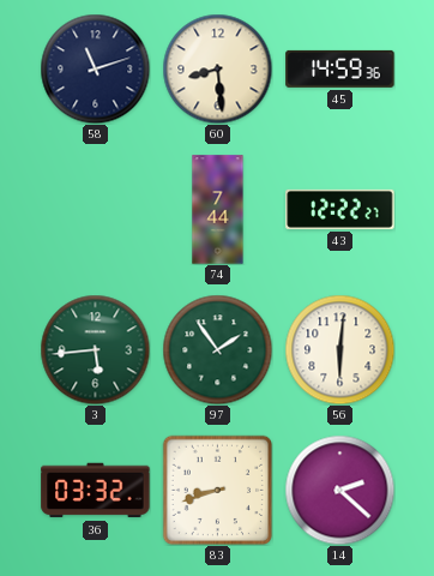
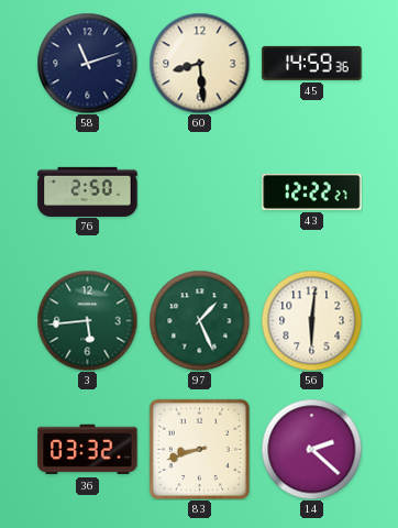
76: none -> 2:50 (88, 191)
74: 7:44 -> none (218, 210)
97: 1:54 -> 1:26 (199, 320)
